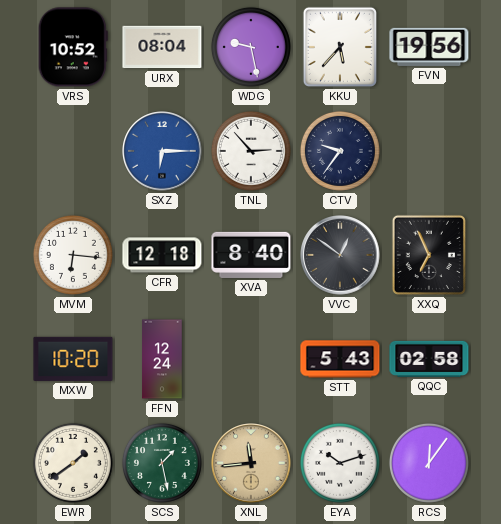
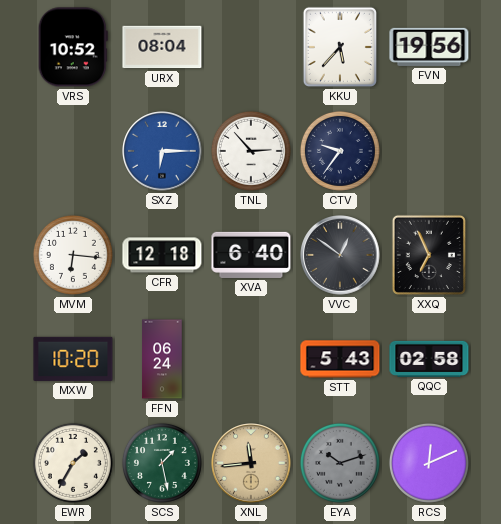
WDG: 9:28 -> none (251, 47)
XVA: 8:40 -> 6:40 (251, 255)
FFN: 12:24 -> 06:24 (162, 359)
EWR: 1:39 -> 1:35 (73, 463)
EYA dial: white -> grey (340, 463)
RCS: 12:06 -> 12:11 (429, 463)
